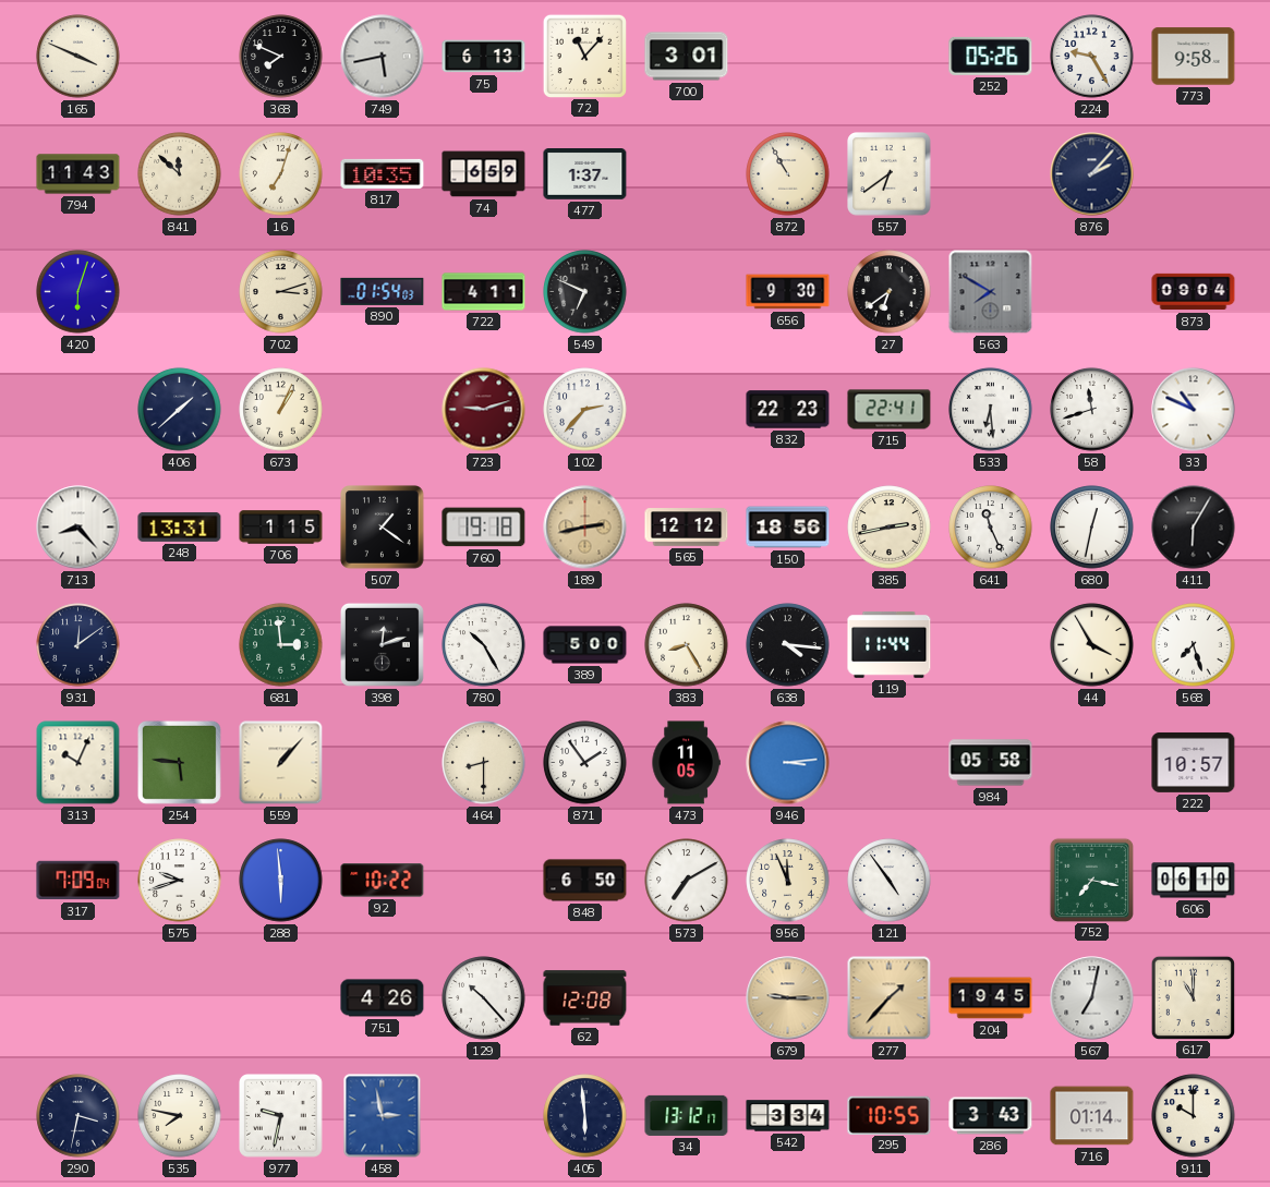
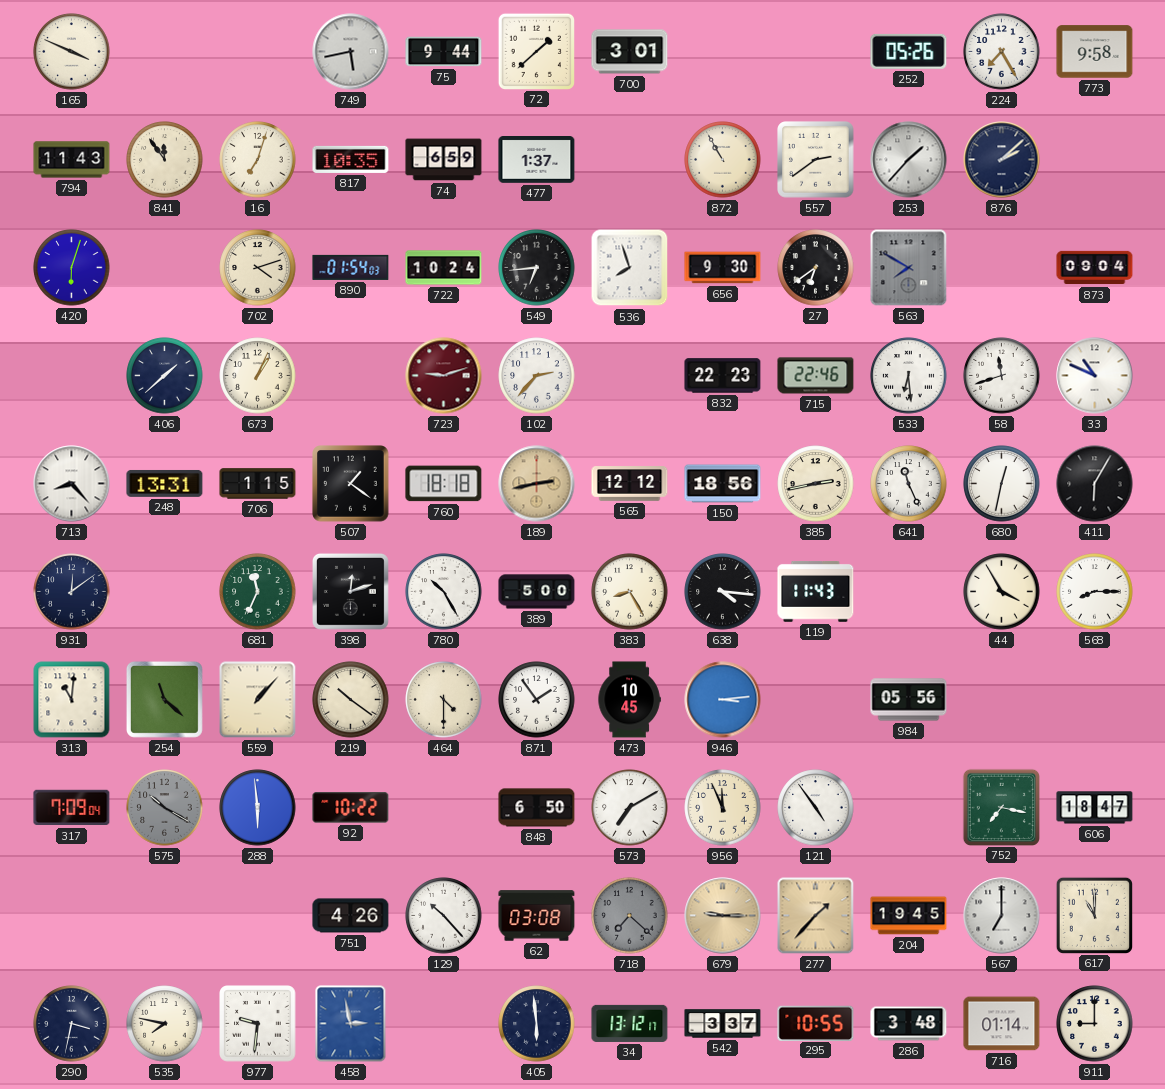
368: 7:49 -> none (281, 57)
75: 6:13 -> 9:44 (444, 52)
72: 11:07 -> 1:38 (536, 51)
224: 9:25 -> 7:25 (1002, 52)
841: 11:52 -> 11:54 (165, 160)
557: 6:39 -> 2:39 (816, 160)
253: none -> 1:37 (909, 160)
876: 2:07 -> 2:08 (1002, 160)
702: 3:12 -> 4:12 (258, 268)
722: 4:11 -> 10:24 (444, 268)
549: 6:49 -> 6:44 (537, 268)
536: none -> 7:57 (630, 268)
715: 22:41 -> 22:46 (816, 376)
760: 19:18 -> 18:18 (444, 484)
681: 2:59 -> 11:34 (258, 592)
119: 11:44 -> 11:43 (816, 592)
568: 7:27 -> 8:15 (1095, 592)
313: 10:04 -> 11:01 (72, 700)
254: 5:46 -> 11:22 (164, 699)
219: none -> 10:21 (351, 700)
464: 8:30 -> 4:30 (444, 700)
473: 11:05 -> 10:45 (629, 700)
984: 05:58 -> 05:56 (909, 700)
222: 10:57 -> none (1194, 762)
575: 9:42 -> 10:20 (165, 808)
575 dial: white -> grey (165, 808)
606: 06:10 -> 18:47 (1095, 808)
62: 12:08 -> 03:08 (537, 916)
718: none -> 7:22 (630, 916)
567: 7:02 -> 7:00 (1002, 916)
977: 9:32 -> 9:31 (258, 1024)
542: 3:34 -> 3:37 (723, 1024)
286: 3:43 -> 3:48 (909, 1024)
911: 10:00 -> 9:00 (1095, 1024)
